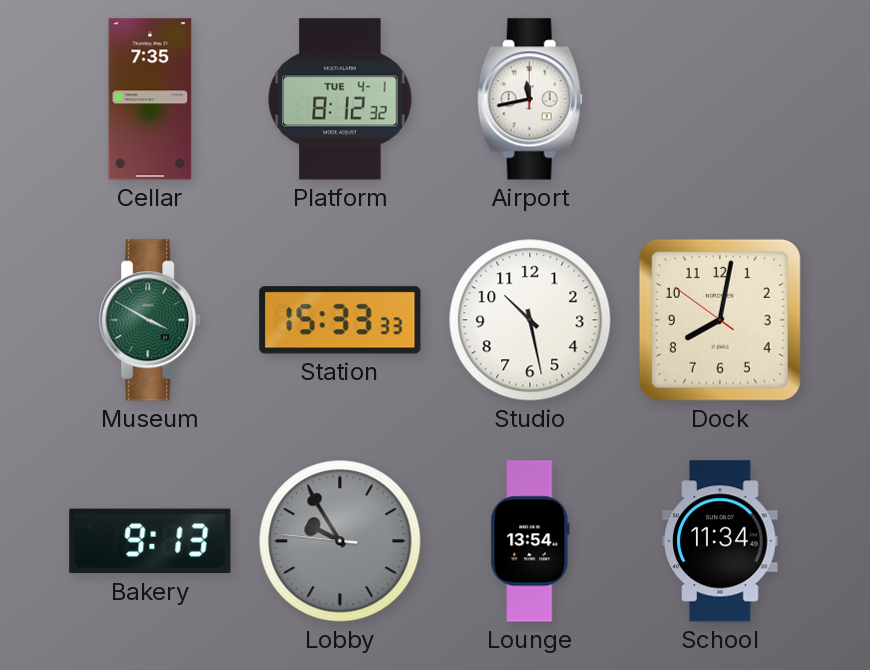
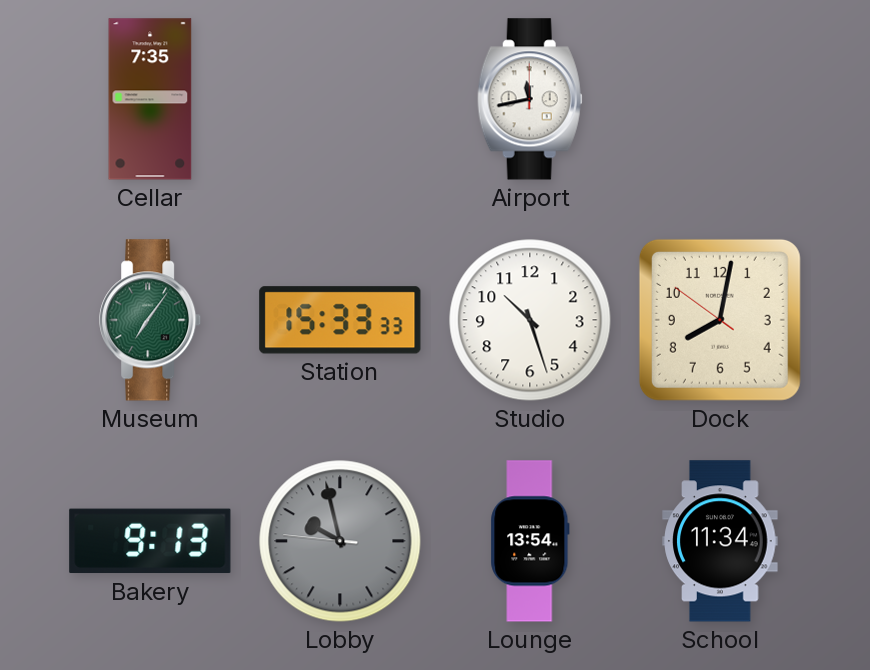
Platform: 8:12 -> none (340, 99)
Museum: 3:50 -> 7:06 (151, 320)
Studio: 10:28 -> 10:27 (530, 320)
Lobby: 9:54 -> 9:57 (340, 541)
